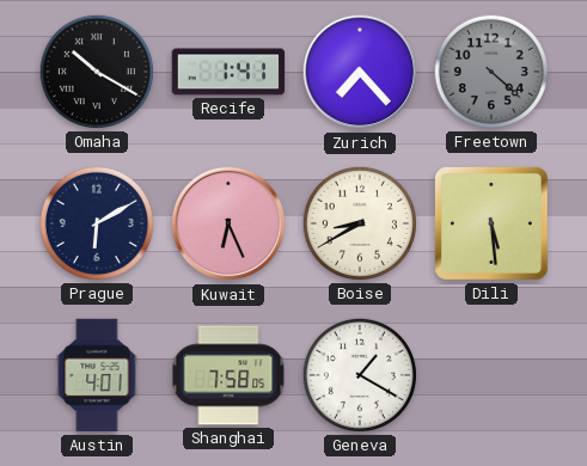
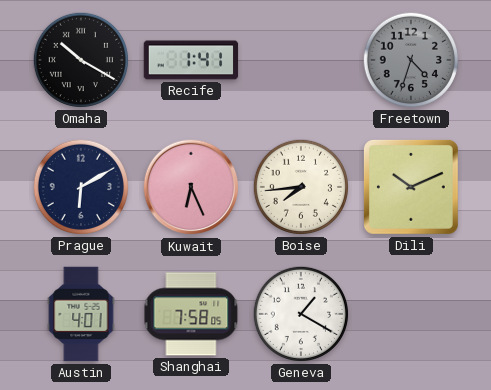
Zurich: 7:23 -> none (360, 72)
Freetown: 4:22 -> 4:33 (411, 60)
Boise: 8:40 -> 7:44 (301, 187)
Dili: 5:29 -> 10:11 (411, 187)
